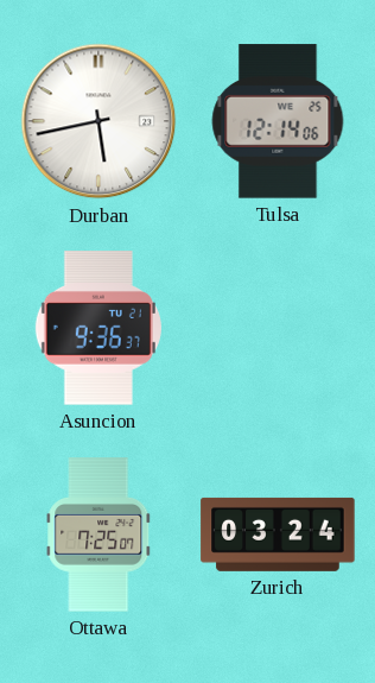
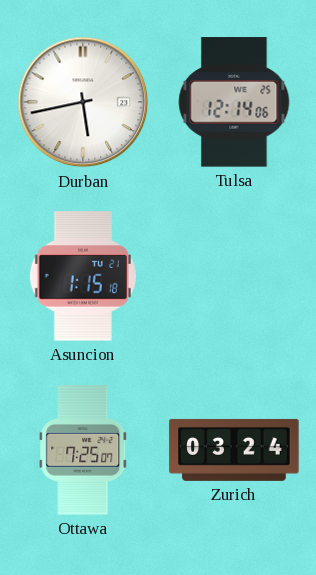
Asuncion: 9:36 -> 1:15 (83, 276)
